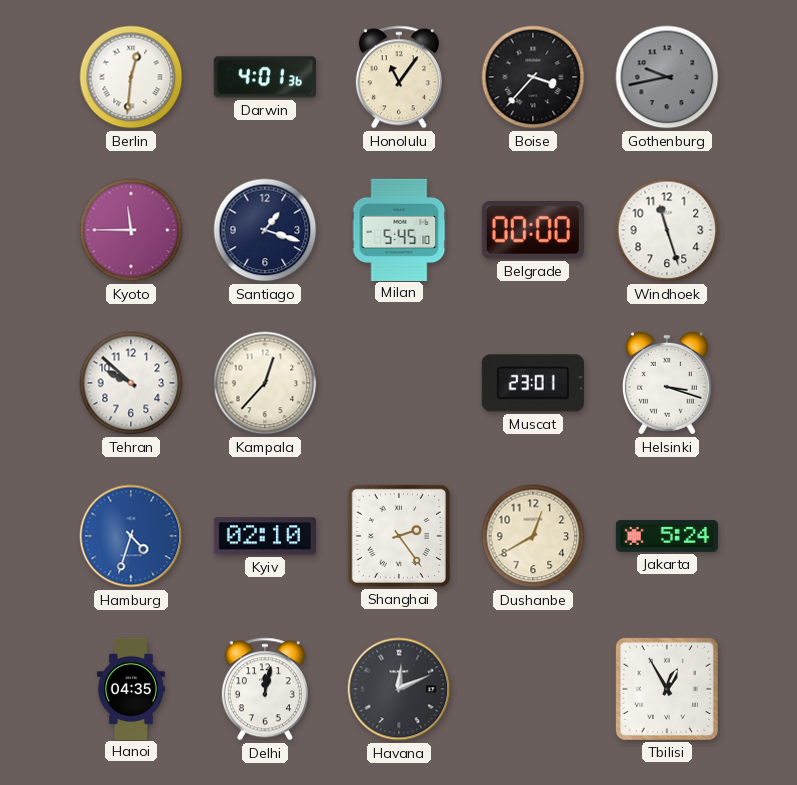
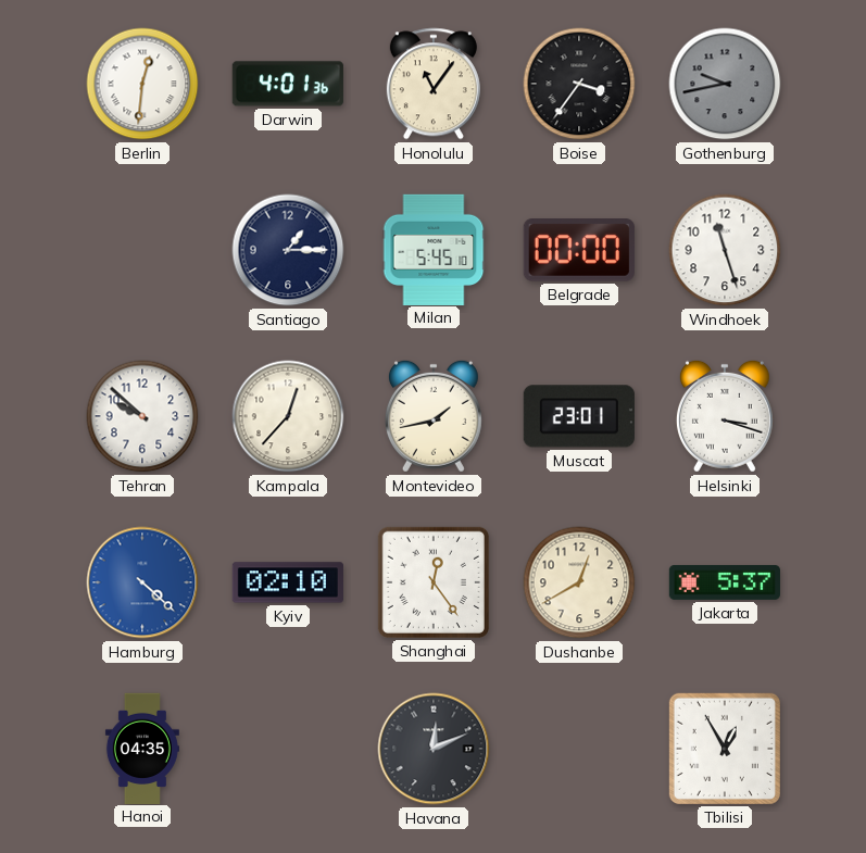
Boise: 3:37 -> 3:36 (579, 84)
Kyoto: 11:45 -> none (131, 230)
Santiago: 1:18 -> 1:15 (288, 250)
Montevideo: none -> 1:43 (434, 416)
Hamburg: 4:33 -> 4:22 (142, 582)
Shanghai: 2:24 -> 12:24 (434, 582)
Jakarta: 5:24 -> 5:37 (725, 582)
Delhi: 12:02 -> none (265, 689)
